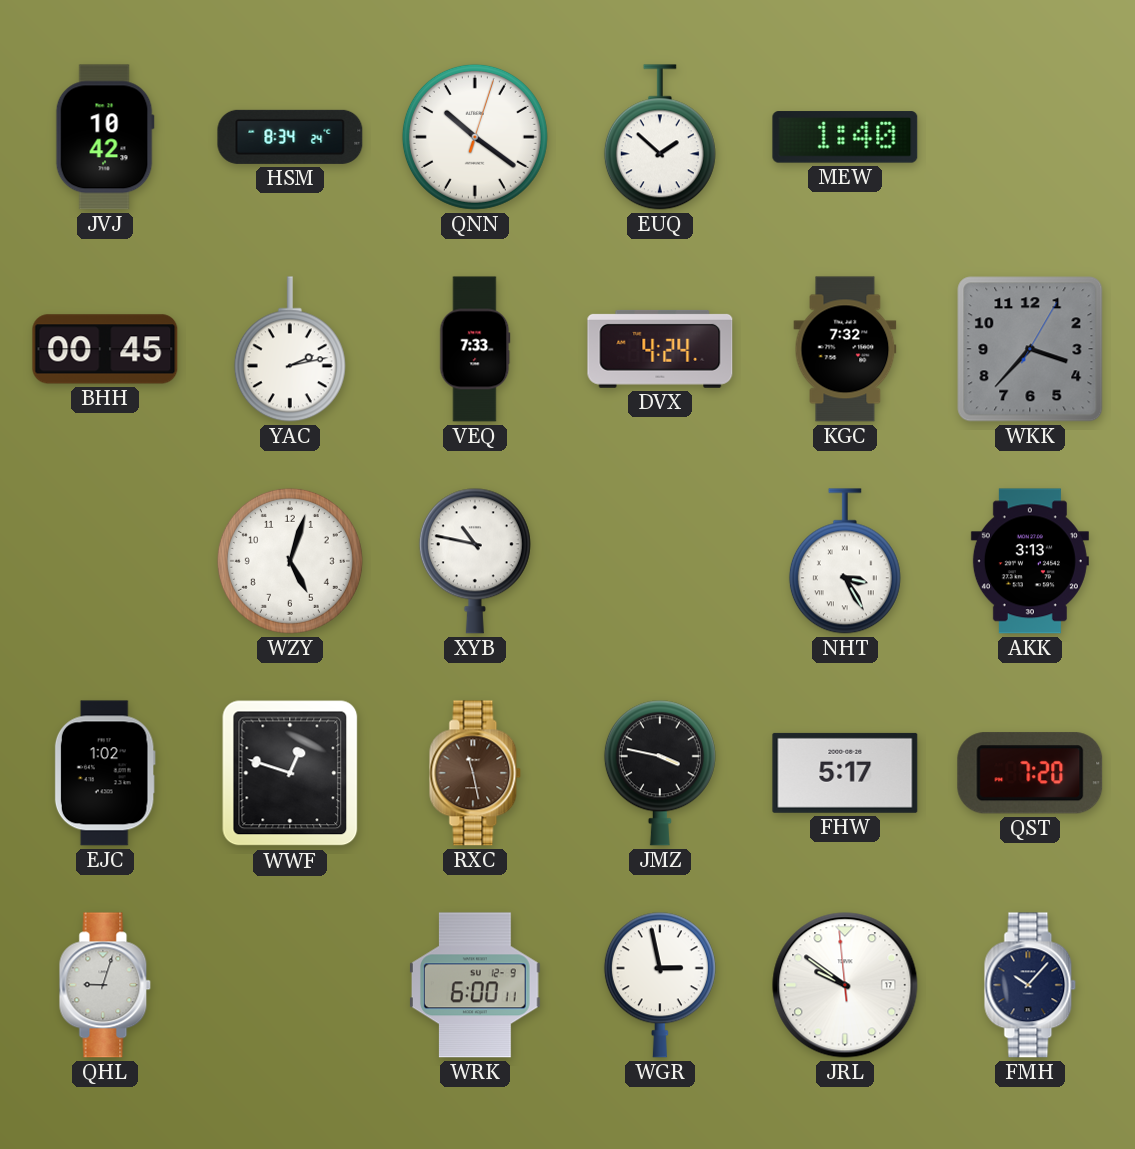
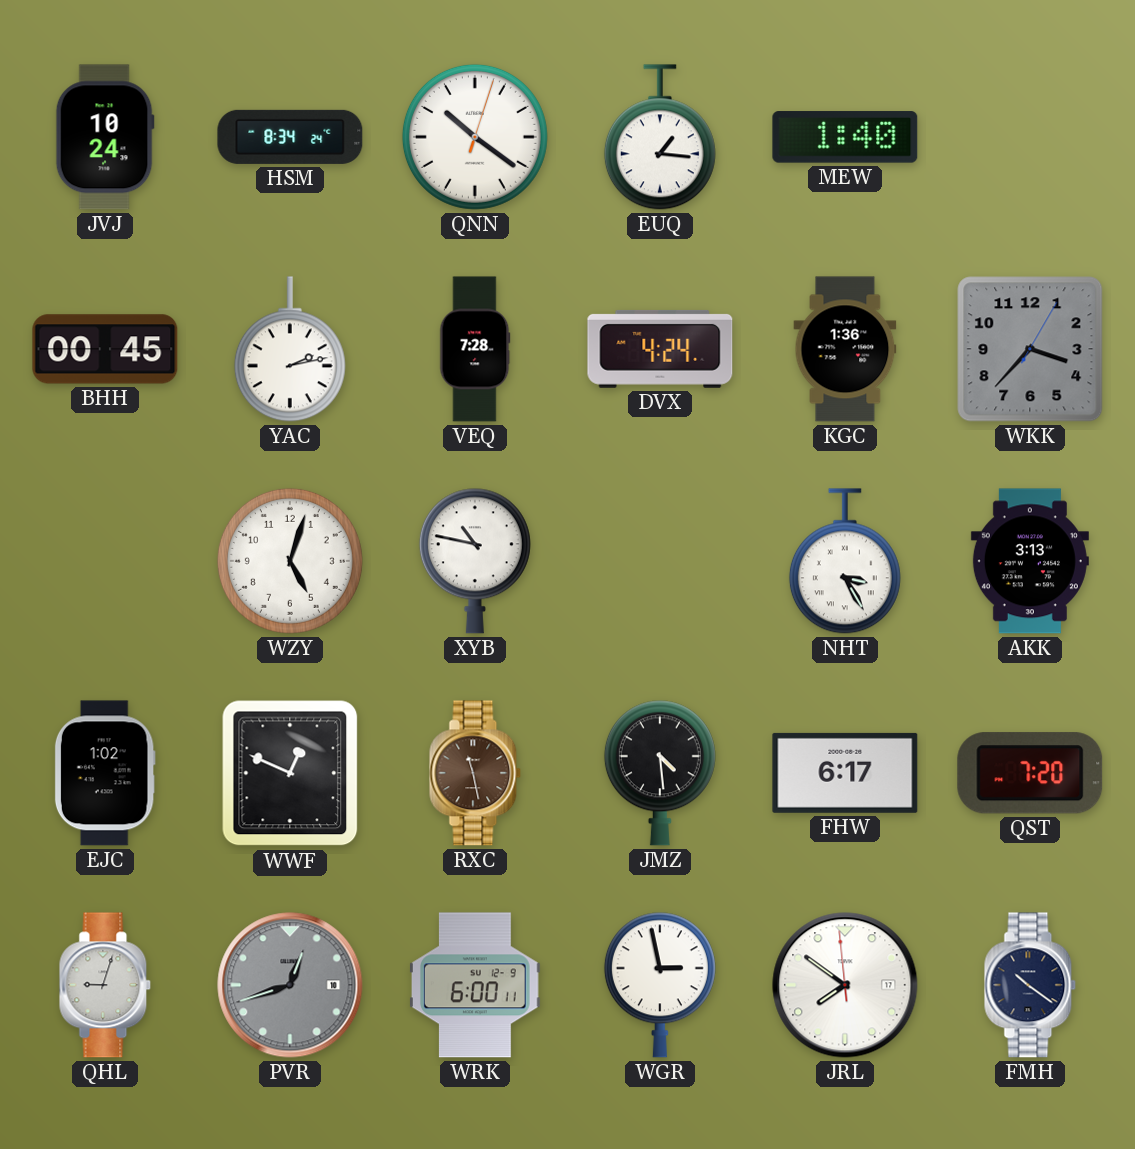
JVJ: 10:42 -> 10:24 (105, 137)
EUQ: 1:52 -> 1:16 (660, 137)
VEQ: 7:33 -> 7:28 (475, 349)
KGC: 7:32 -> 1:36 (845, 349)
WWF: 12:48 -> 12:49 (290, 773)
JMZ: 3:47 -> 4:29 (660, 773)
FHW: 5:17 -> 6:17 (845, 773)
PVR: none -> 12:42 (290, 985)
JRL: 9:50 -> 7:50 (845, 985)
FMH: 10:07 -> 10:21 (1030, 985)
